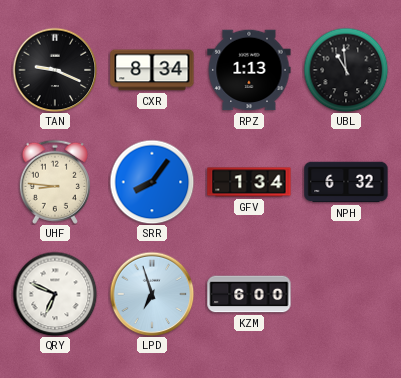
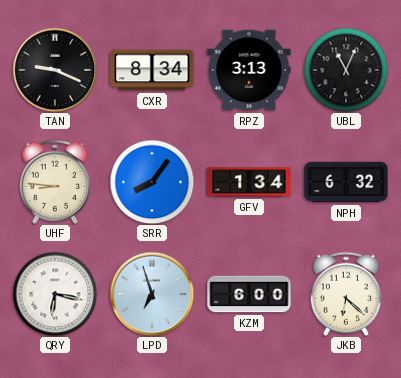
RPZ: 1:13 -> 3:13 (249, 70)
UBL: 10:59 -> 11:04 (346, 70)
QRY: 6:49 -> 6:17 (55, 294)
JKB: none -> 6:22 (346, 294)
